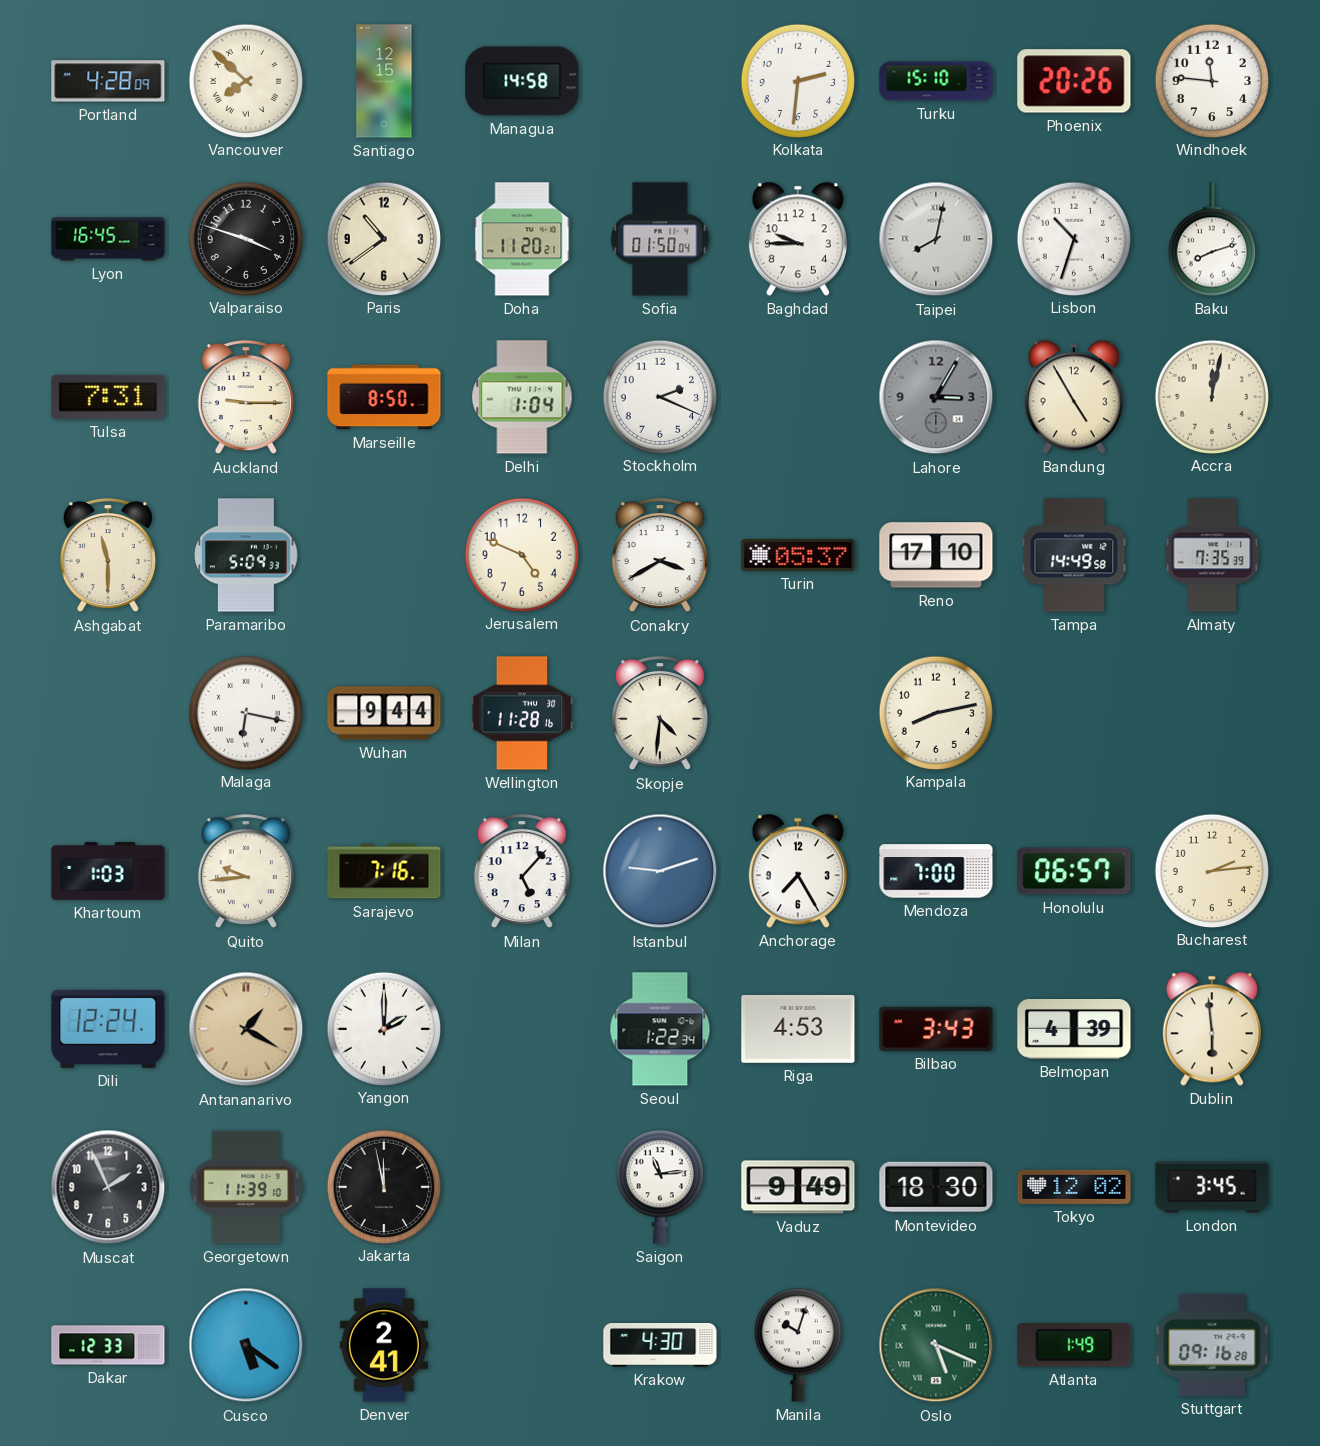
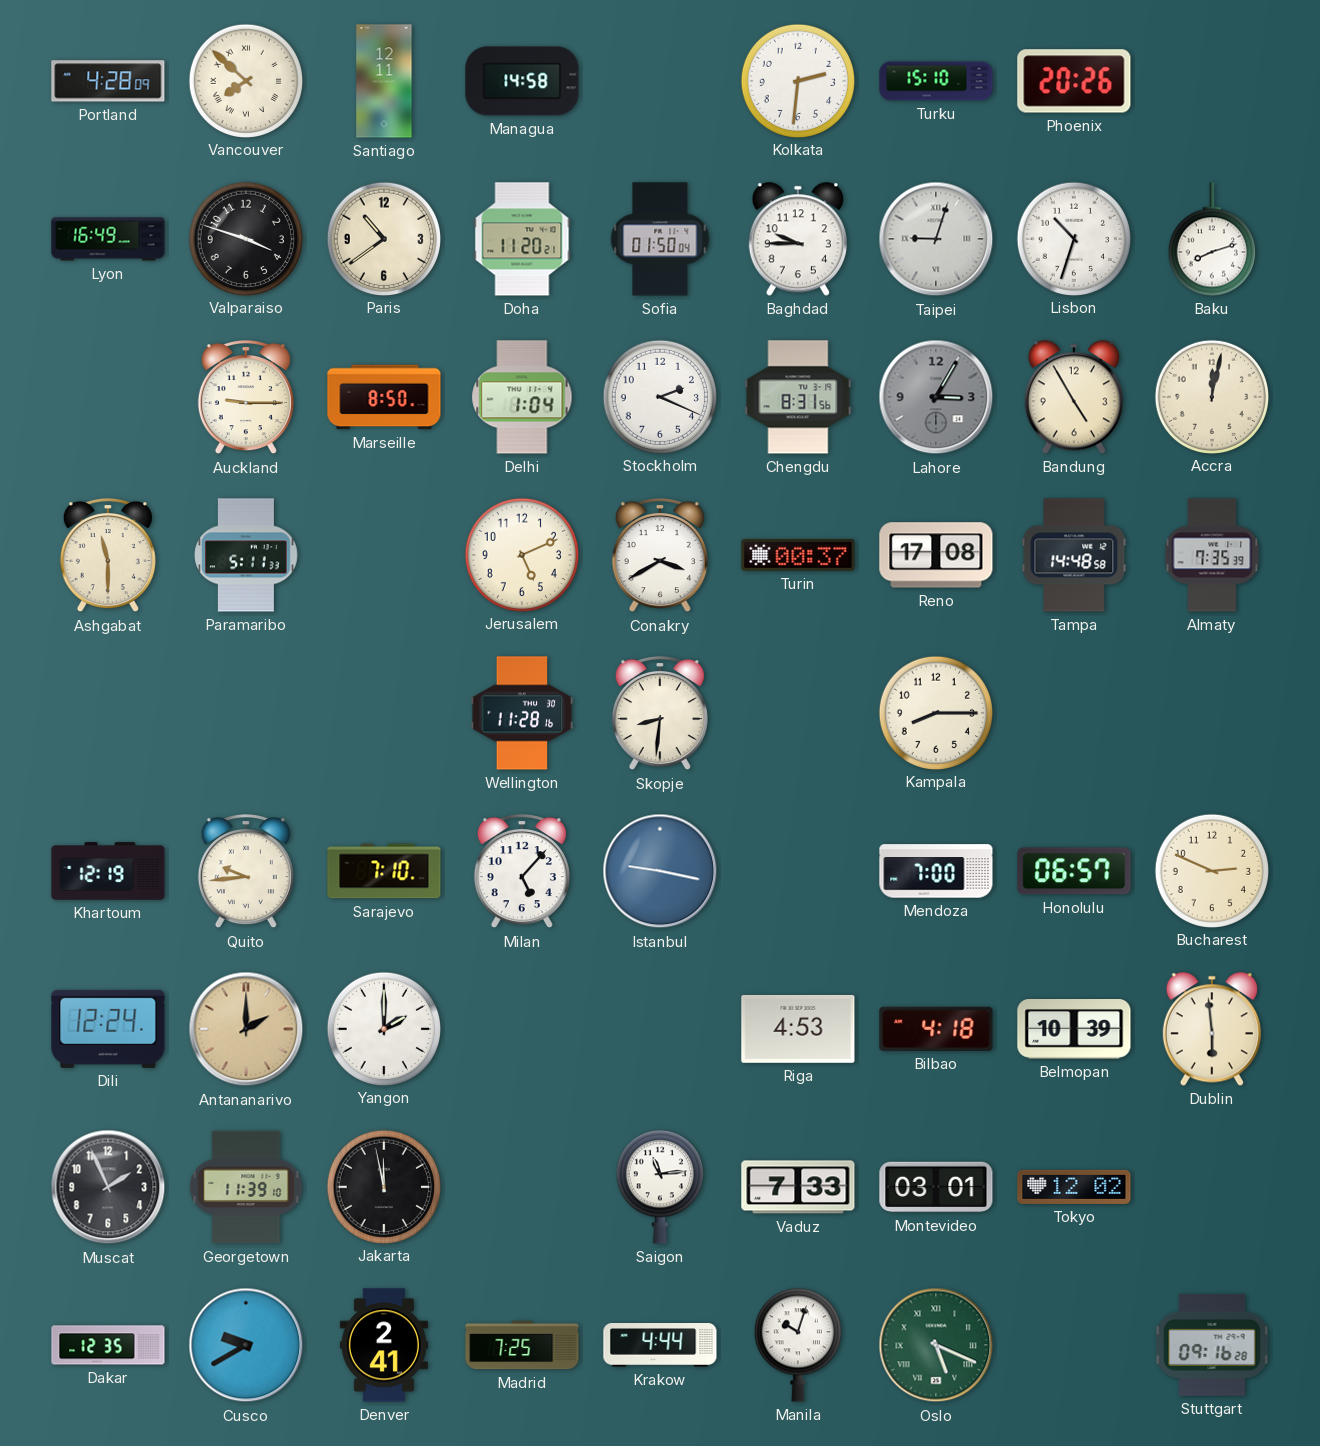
Santiago: 12:15 -> 12:11 (384, 81)
Windhoek: 11:46 -> none (1211, 80)
Lyon: 16:45 -> 16:49 (108, 239)
Taipei: 8:02 -> 9:03 (936, 239)
Tulsa: 7:31 -> none (108, 397)
Chengdu: none -> 8:31 (798, 397)
Paramaribo: 5:09 -> 5:11 (246, 555)
Jerusalem: 4:49 -> 5:11 (521, 554)
Turin: 05:37 -> 00:37 (798, 555)
Reno: 17:10 -> 17:08 (936, 555)
Tampa: 14:49 -> 14:48 (1074, 555)
Malaga: 6:17 -> none (245, 712)
Wuhan: 9:44 -> none (384, 713)
Skopje: 4:31 -> 8:31 (660, 713)
Kampala: 8:13 -> 8:15 (935, 712)
Khartoum: 1:03 -> 12:19 (108, 871)
Sarajevo: 7:16 -> 7:10 (384, 871)
Istanbul: 9:12 -> 9:17 (660, 871)
Anchorage: 7:25 -> none (798, 871)
Bucharest: 2:14 -> 2:49 (1211, 870)
Antananarivo: 1:20 -> 2:00 (246, 1029)
Seoul: 1:22 -> none (660, 1029)
Bilbao: 3:43 -> 4:18 (936, 1029)
Belmopan: 4:39 -> 10:39 (1074, 1030)
Vaduz: 9:49 -> 7:33 (798, 1187)
Montevideo: 18:30 -> 03:01 (936, 1187)
London: 3:45 -> none (1212, 1187)
Dakar: 12:33 -> 12:35 (108, 1345)
Cusco: 5:21 -> 9:40 (246, 1345)
Madrid: none -> 7:25 (522, 1345)
Krakow: 4:30 -> 4:44 (660, 1345)
Atlanta: 1:49 -> none (1074, 1345)
